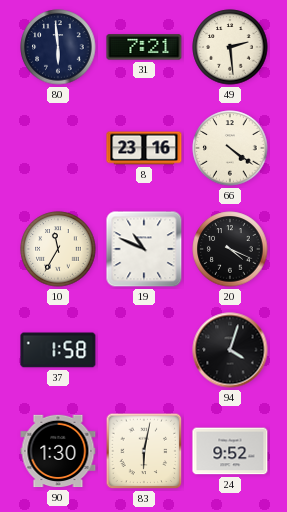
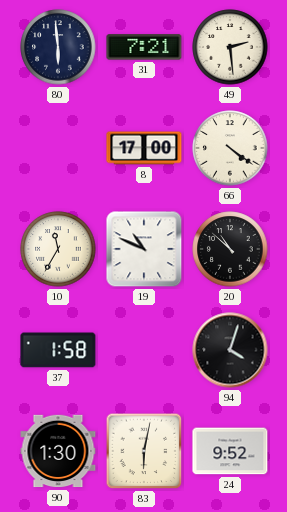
8: 23:16 -> 17:00 (144, 148)
20: 4:19 -> 10:52 (230, 249)
